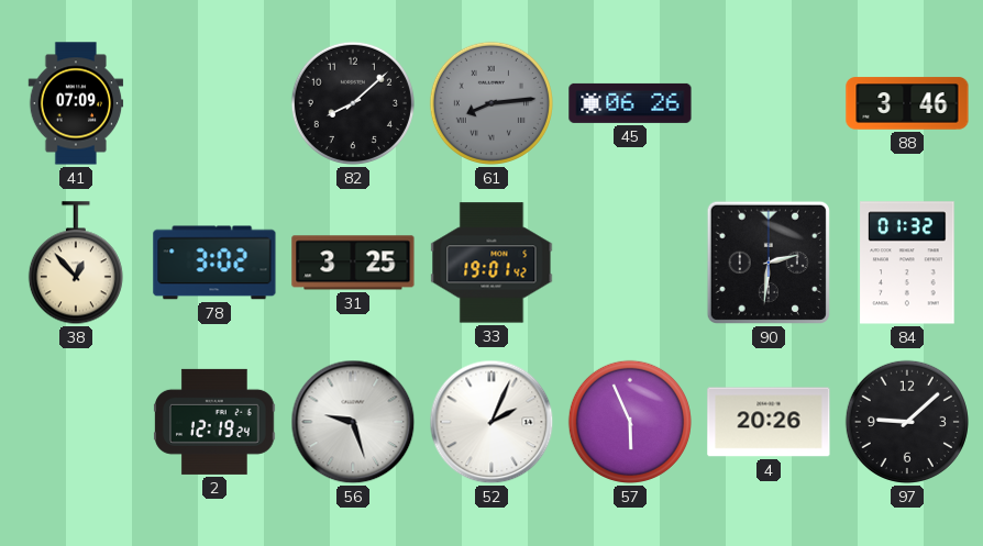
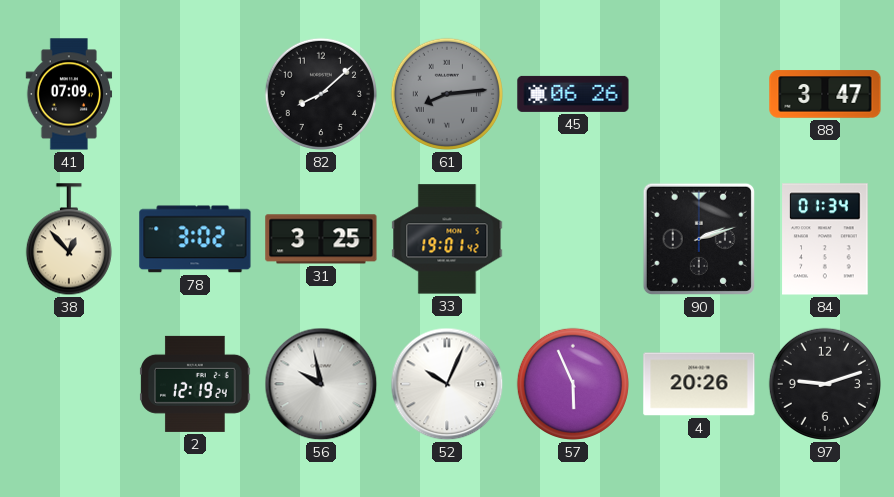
88: 3:46 -> 3:47 (825, 94)
90: 2:31 -> 2:12 (699, 239)
84: 01:32 -> 01:34 (825, 239)
56: 9:27 -> 9:58 (321, 384)
52: 2:04 -> 10:04 (447, 384)
97: 9:08 -> 9:12 (825, 384)
